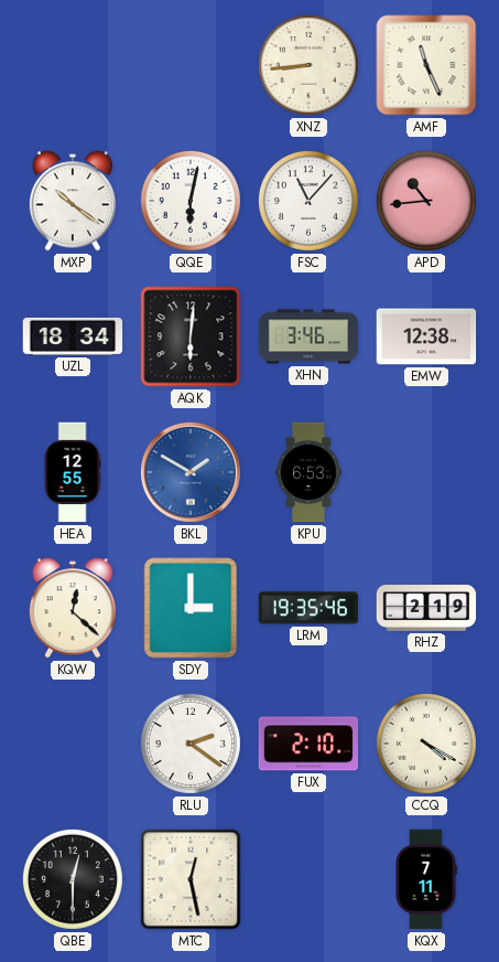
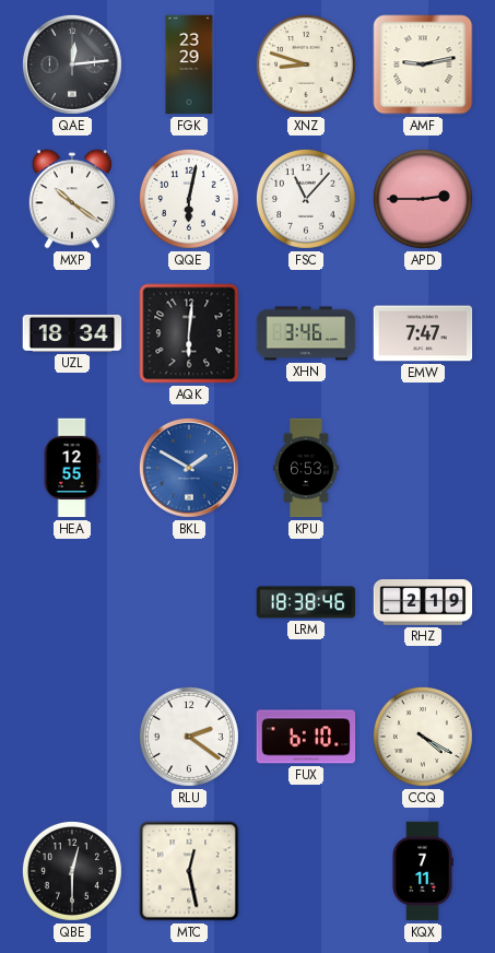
QAE: none -> 12:14 (72, 64)
FGK: none -> 23:29 (189, 64)
XNZ: 8:44 -> 8:48 (306, 64)
AMF: 11:26 -> 9:13 (423, 64)
APD: 10:44 -> 2:45 (423, 199)
EMW: 12:38 -> 7:47 (423, 333)
KQW: 12:22 -> none (73, 608)
SDY: 3:00 -> none (191, 608)
LRM: 19:35 -> 18:38 (306, 602)
FUX: 2:10 -> 6:10 (306, 737)
